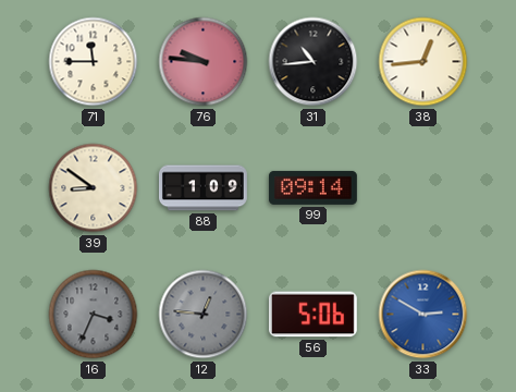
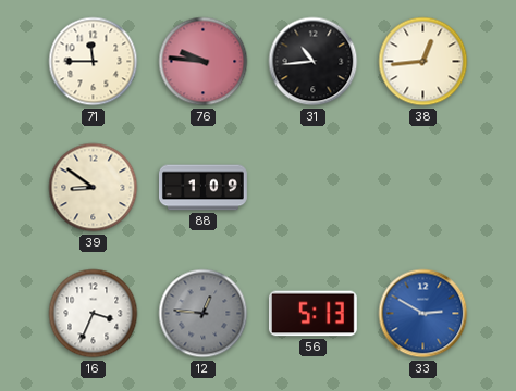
99: 09:14 -> none (312, 187)
16 dial: grey -> white (94, 314)
56: 5:06 -> 5:13 (312, 314)
